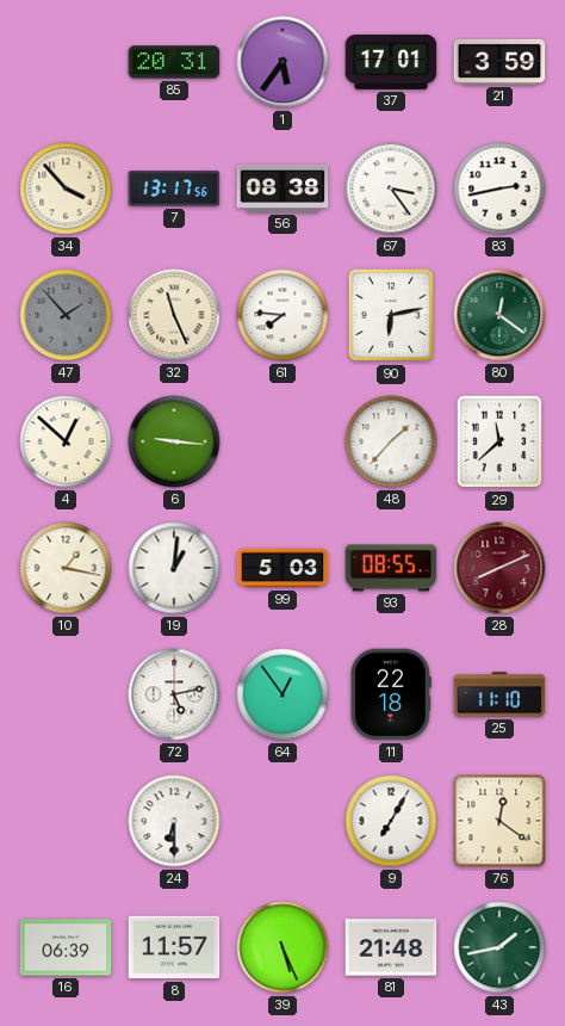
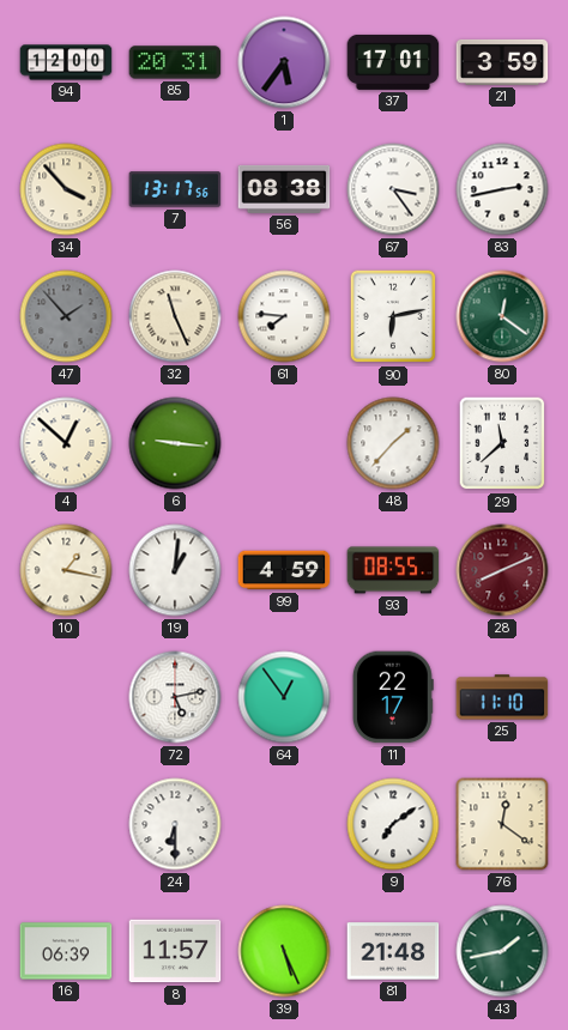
94: none -> 12:00 (66, 62)
99: 5:03 -> 4:59 (284, 570)
11: 22:18 -> 22:17 (393, 697)
9: 7:05 -> 7:09 (393, 824)
